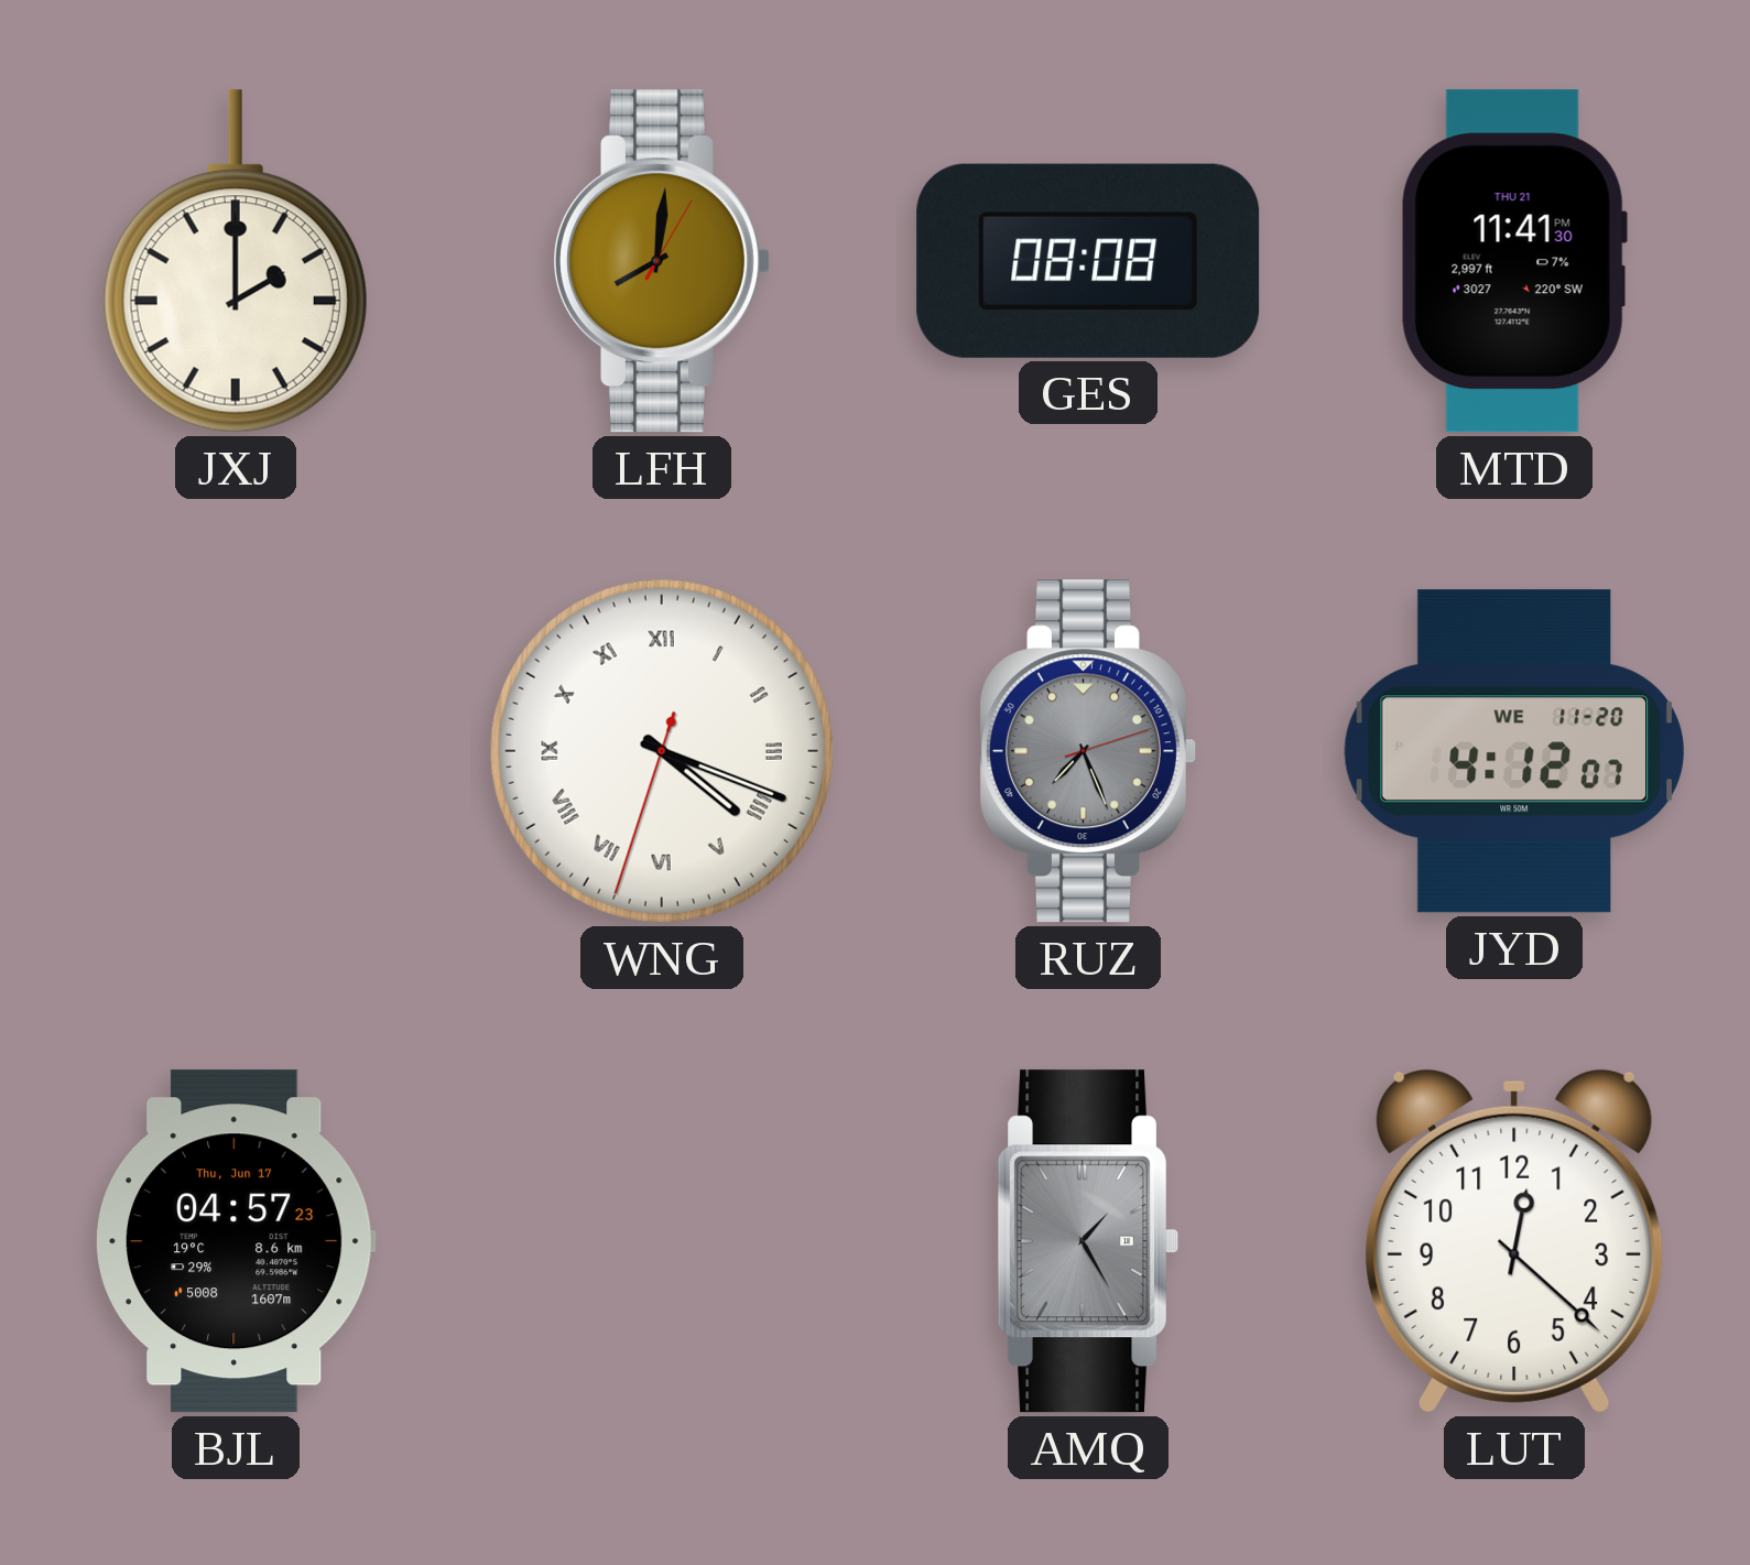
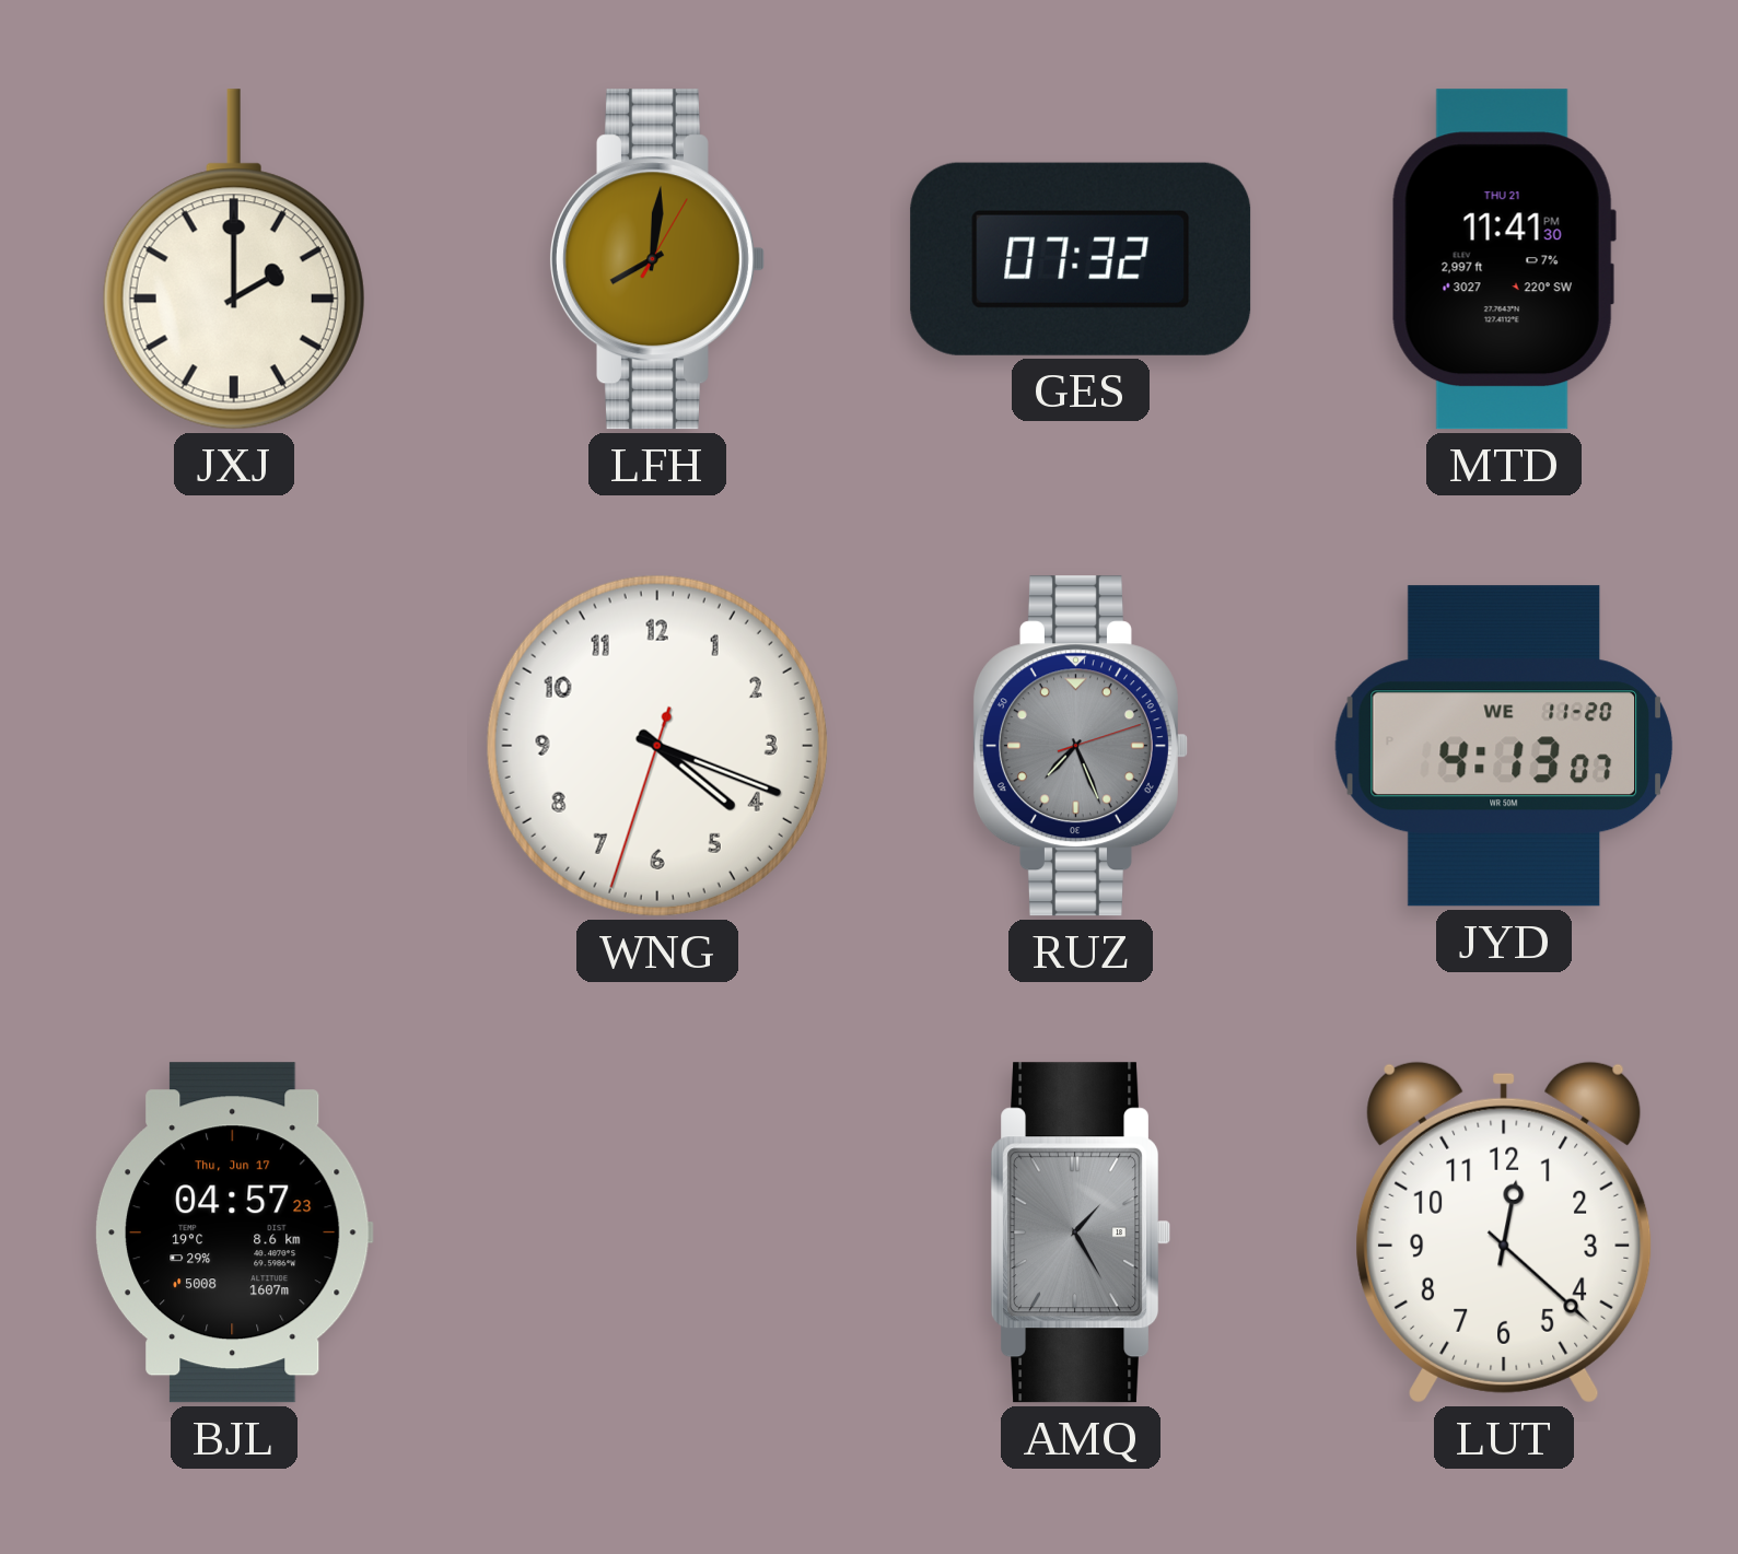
GES: 08:08 -> 07:32 (1081, 259)
WNG numerals: Roman -> Arabic (657, 746)
JYD: 4:12 -> 4:13 (1504, 746)
